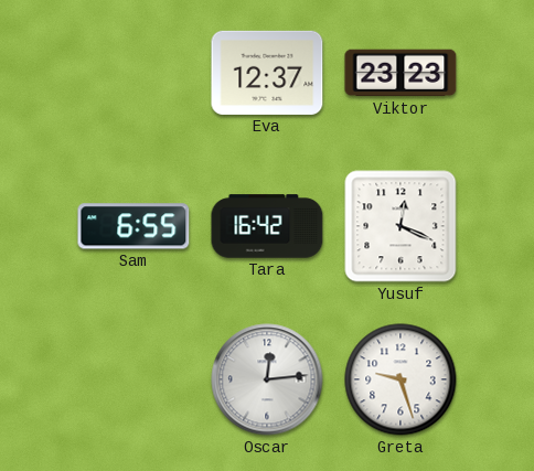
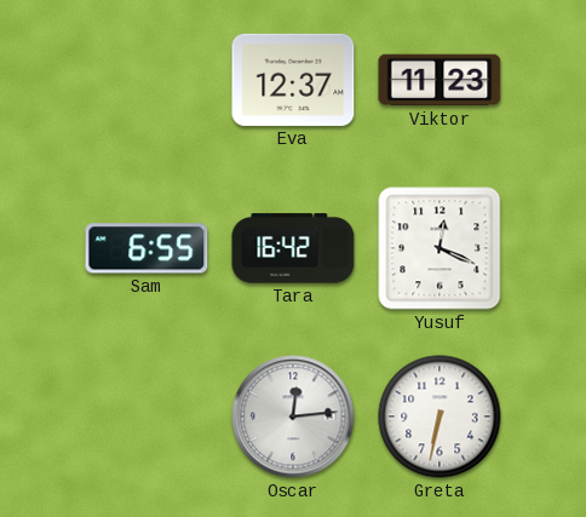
Viktor: 23:23 -> 11:23 (439, 80)
Greta: 9:27 -> 6:32 (439, 417)
